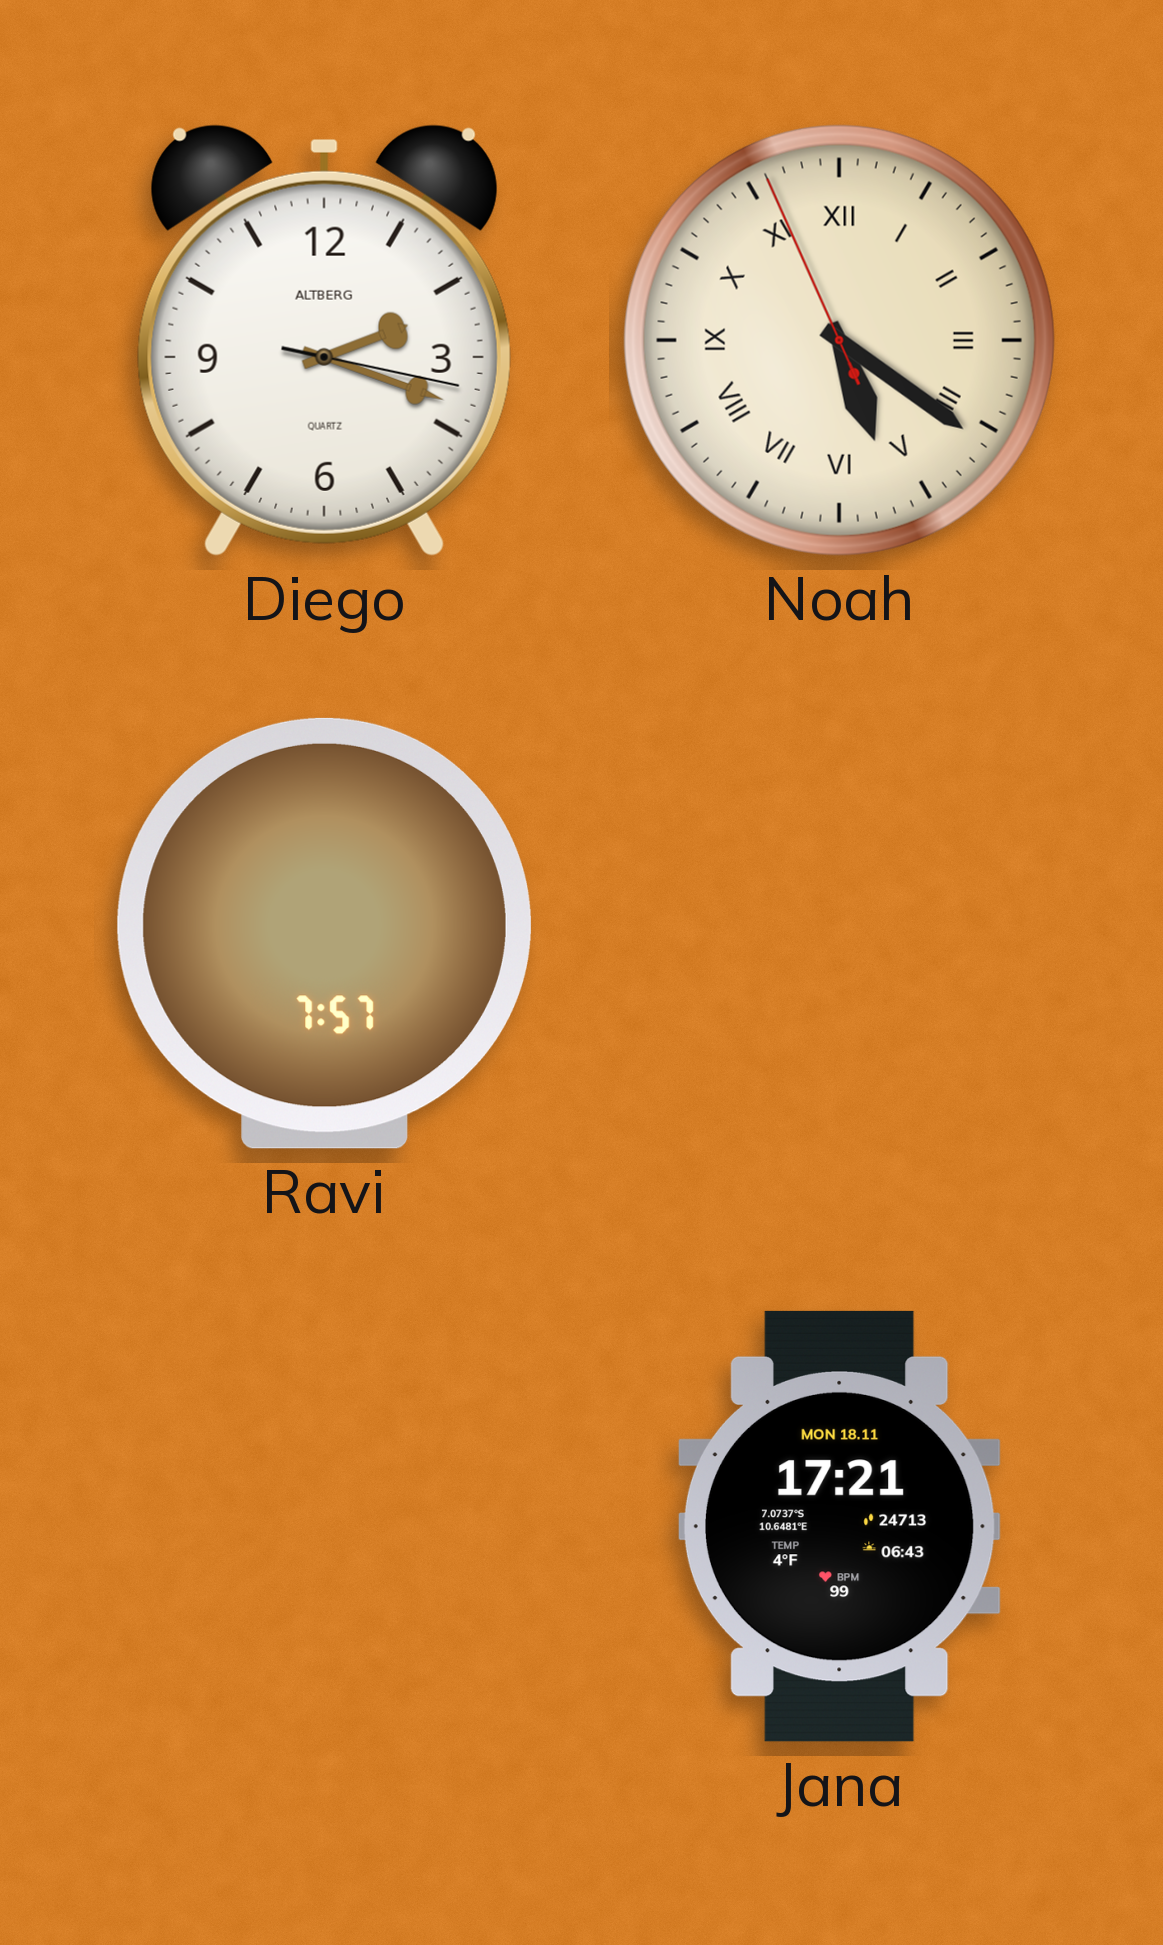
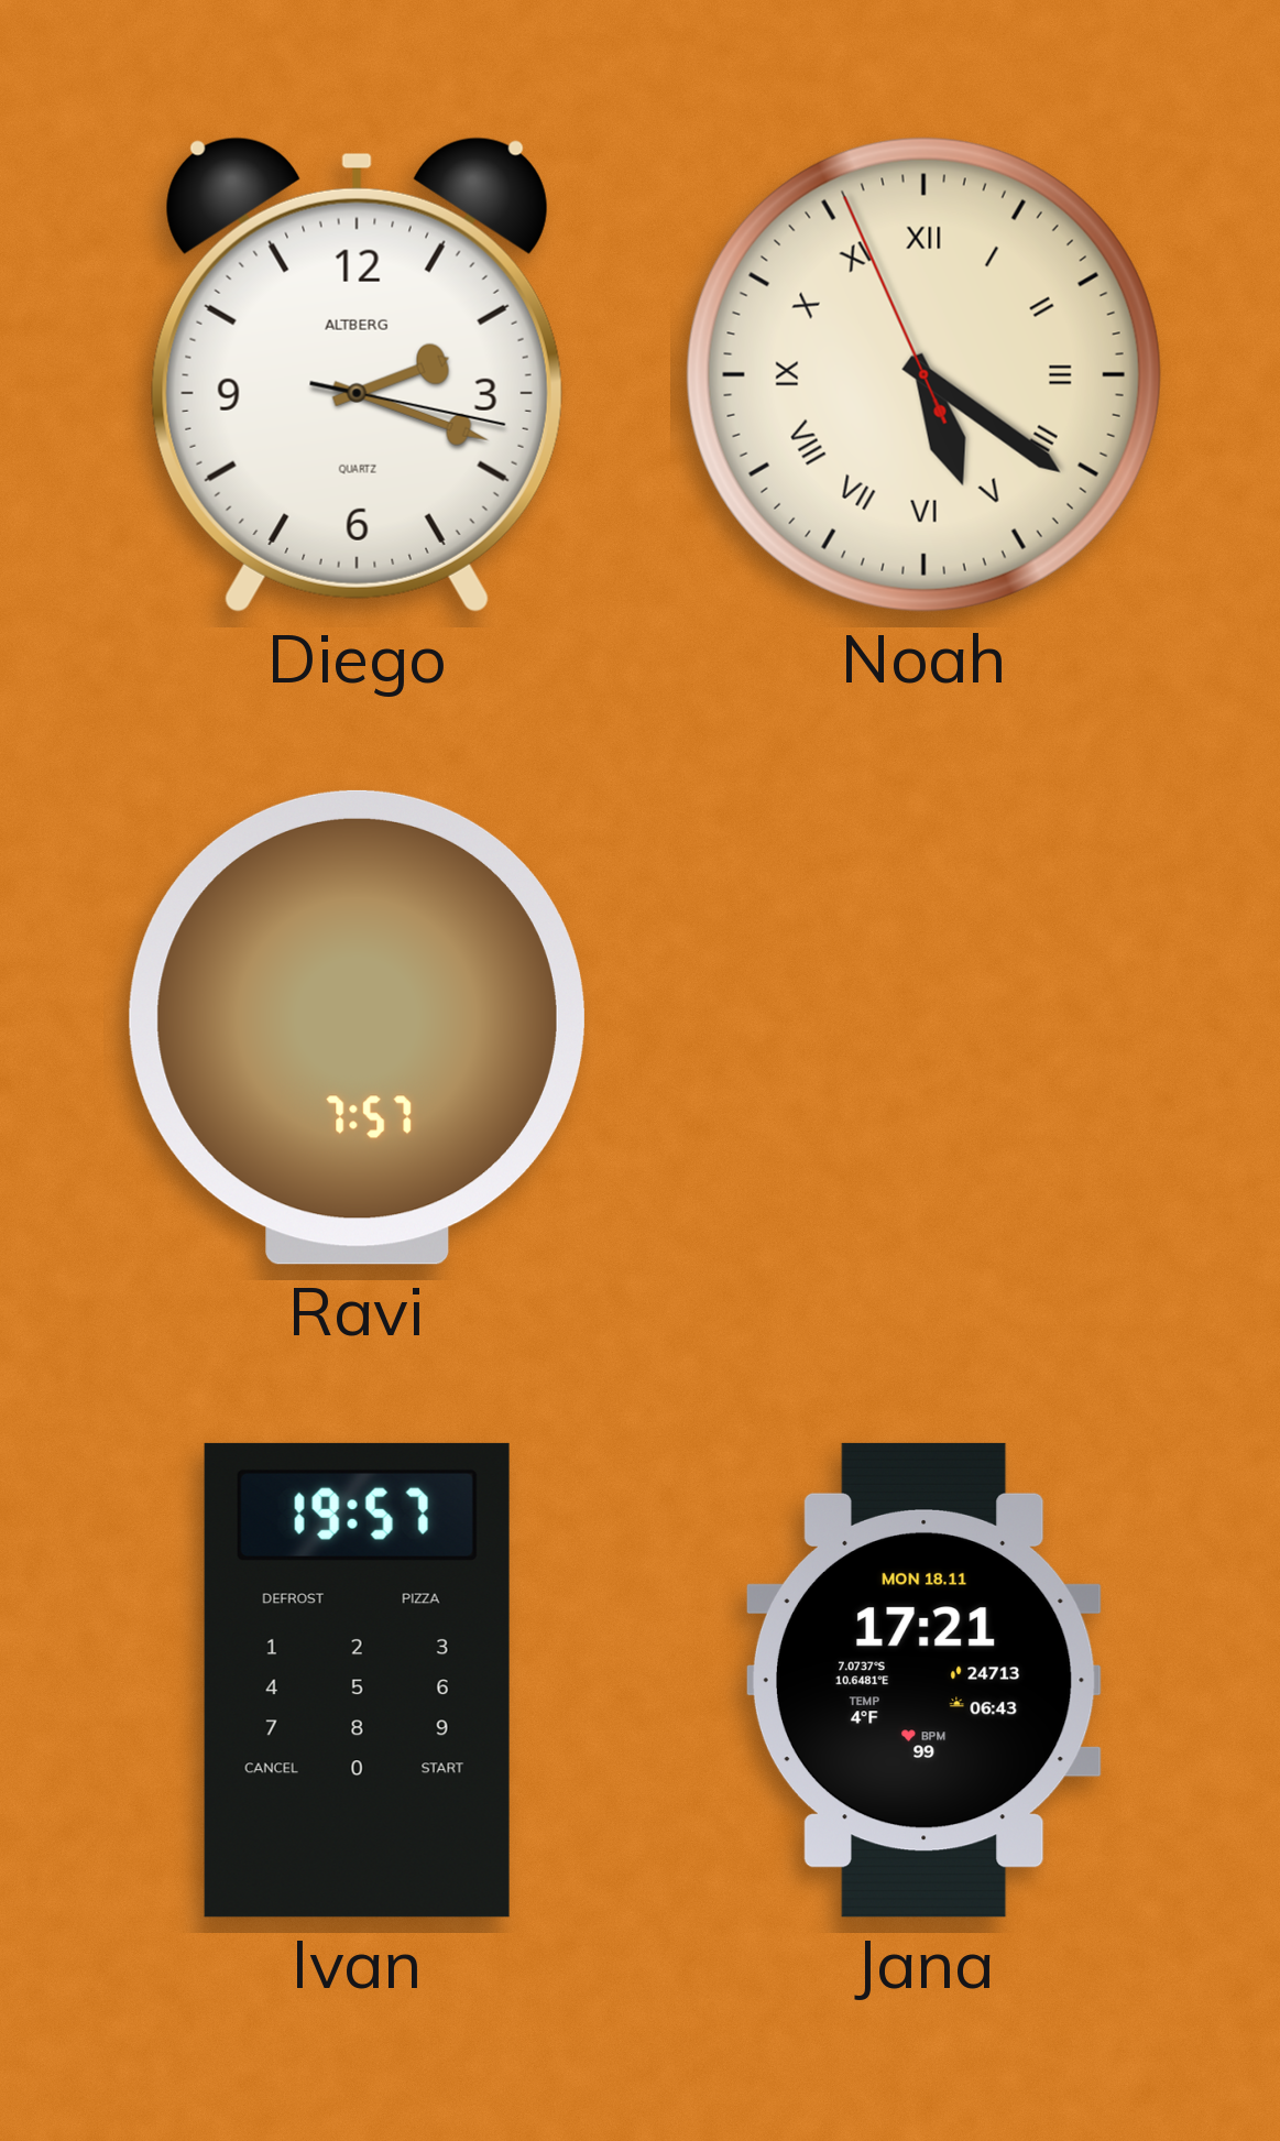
Ivan: none -> 19:57 (357, 1680)
